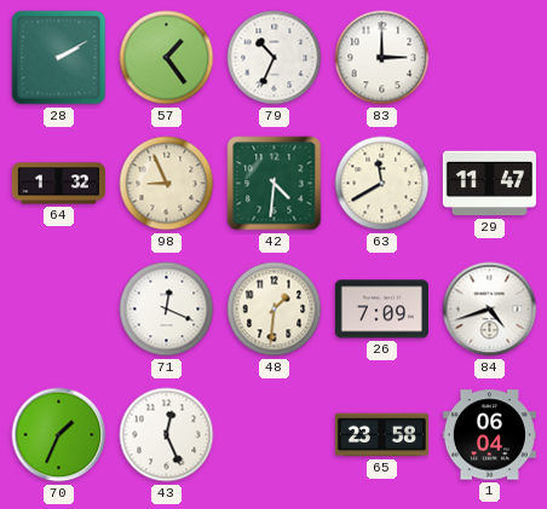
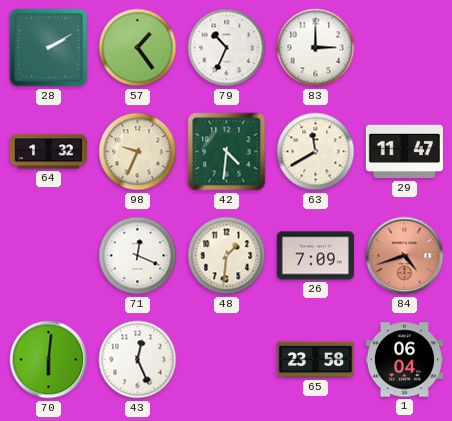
98: 8:56 -> 9:34 (138, 152)
84 dial: white -> salmon (405, 256)
70: 1:34 -> 6:01 (49, 360)
